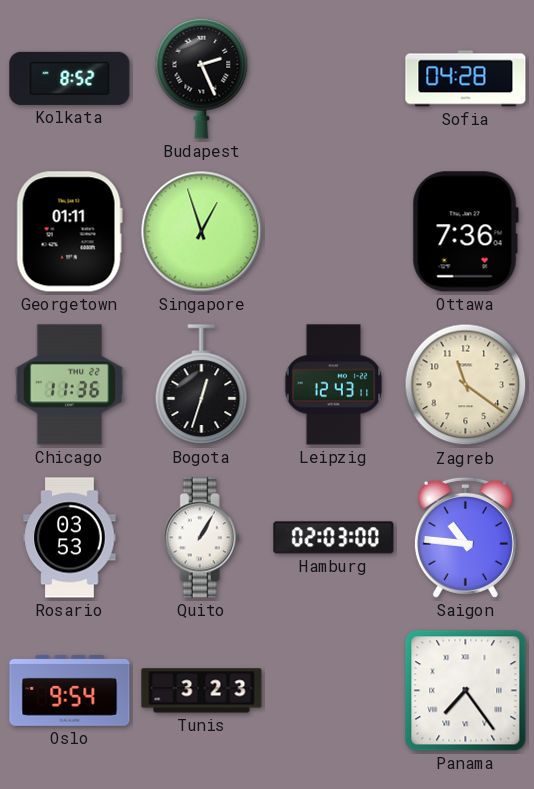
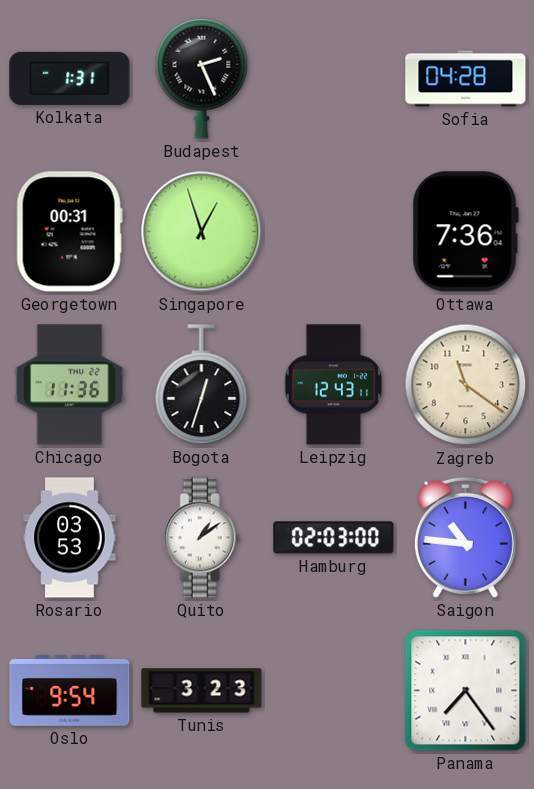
Kolkata: 8:52 -> 1:31 (70, 78)
Georgetown: 01:11 -> 00:31 (69, 232)
Quito: 1:05 -> 1:09 (201, 538)
